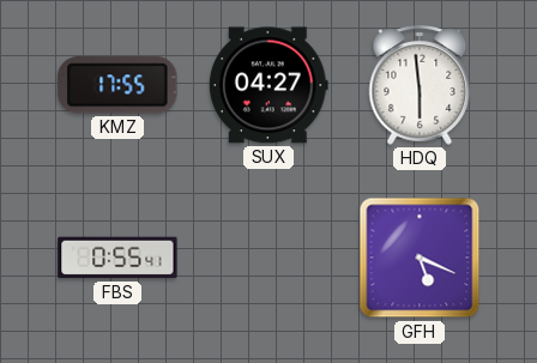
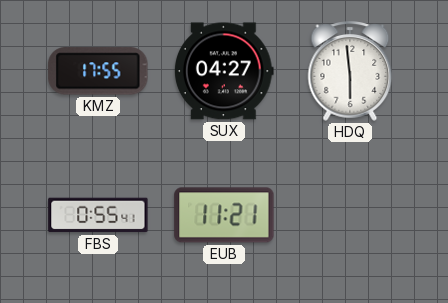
EUB: none -> 11:21 (224, 215)
GFH: 5:19 -> none (420, 258)
